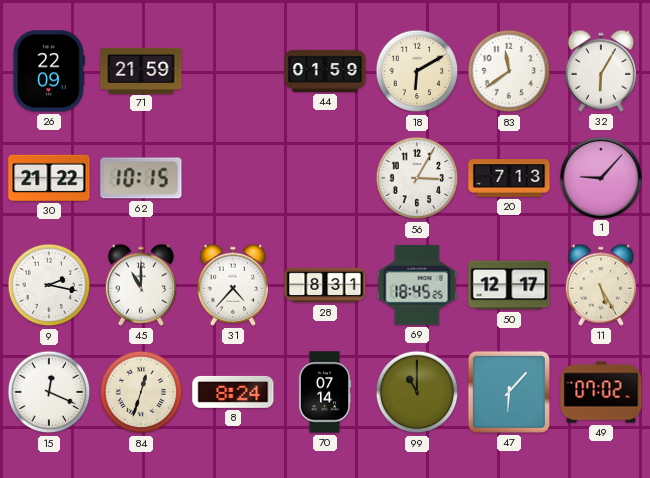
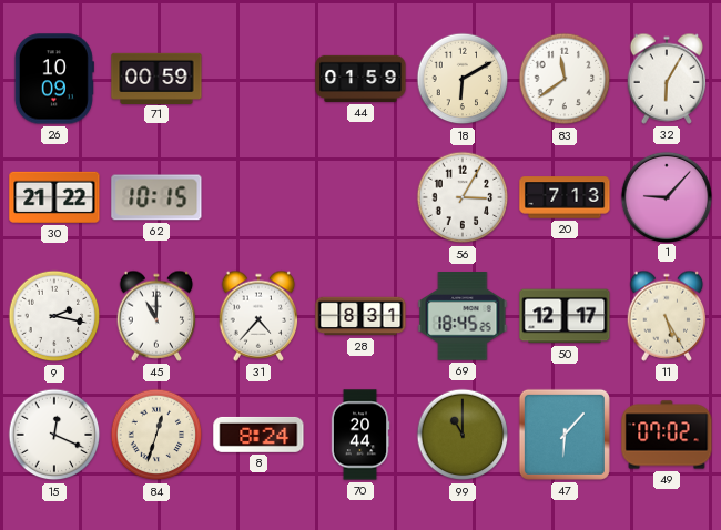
26: 22:09 -> 10:09 (54, 79)
71: 21:59 -> 00:59 (156, 78)
70: 07:14 -> 20:44 (360, 435)
